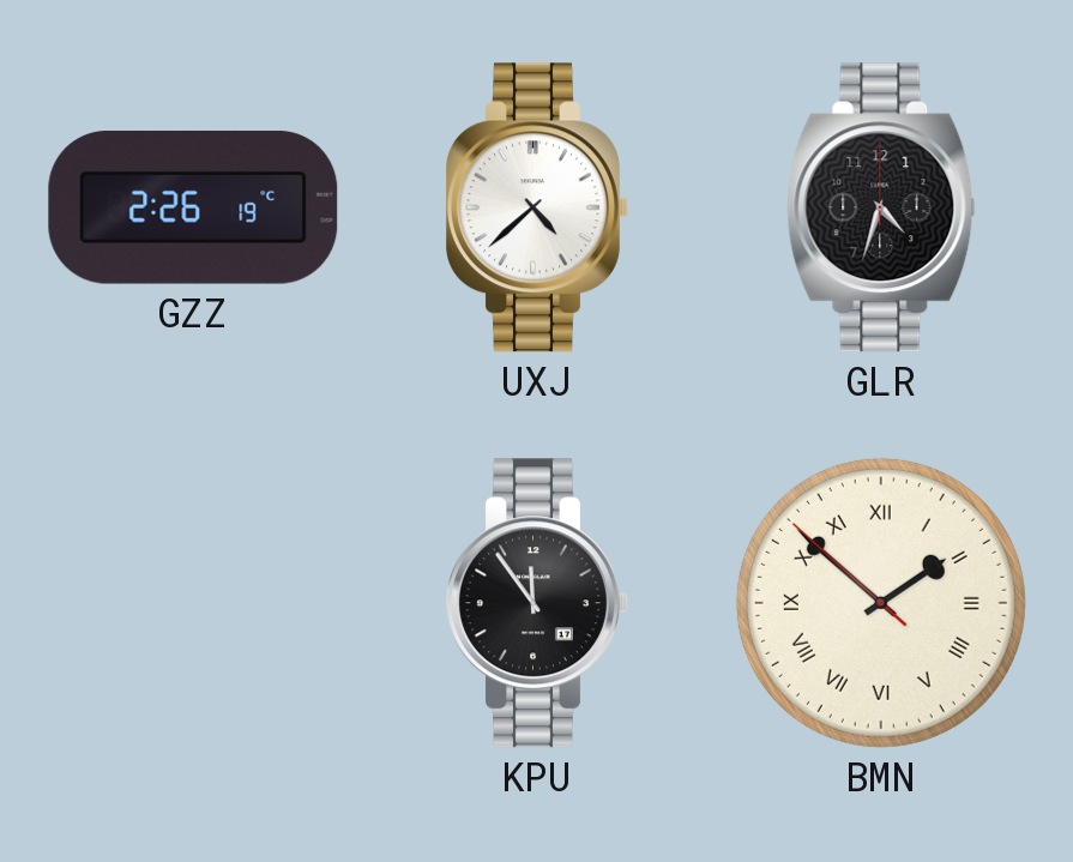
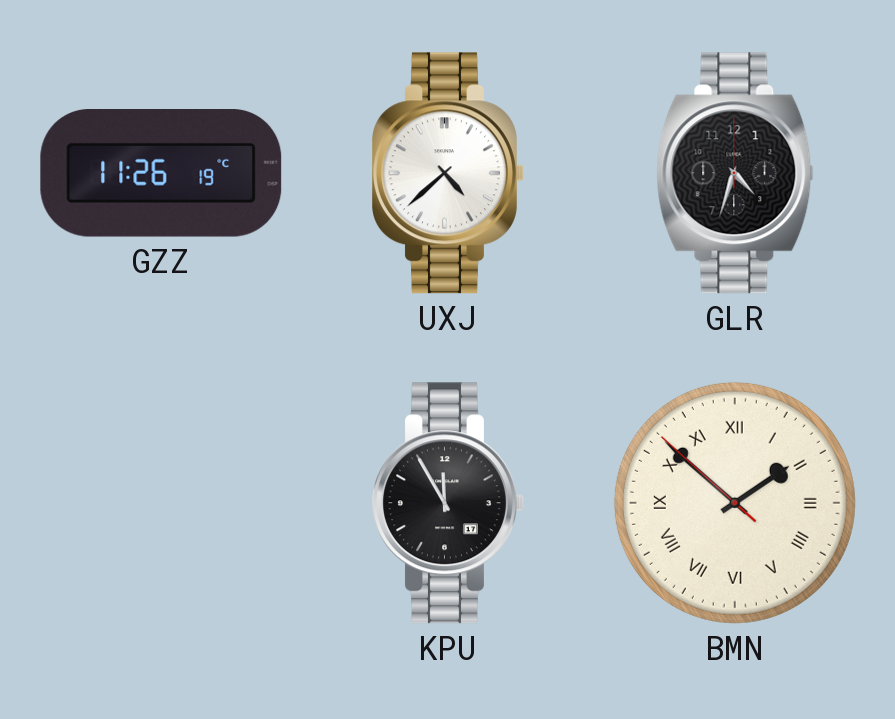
GZZ: 2:26 -> 11:26 (161, 174)
KPU: 11:54 -> 11:55 (448, 503)
